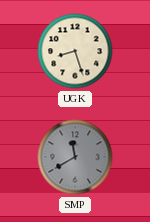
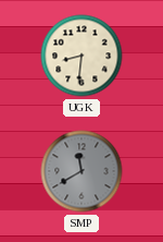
UGK: 8:27 -> 8:31 (81, 56)
